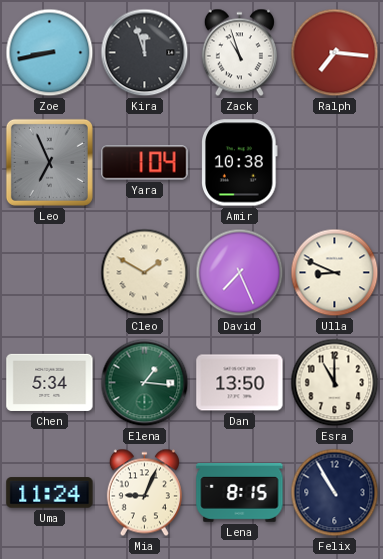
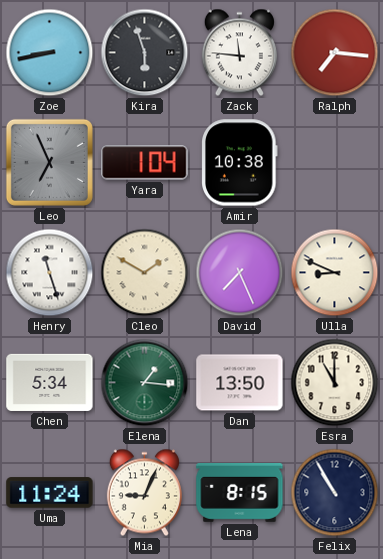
Kira: 11:57 -> 5:57 (145, 53)
Zack: 10:57 -> 11:46 (239, 53)
Henry: none -> 11:27 (50, 273)
